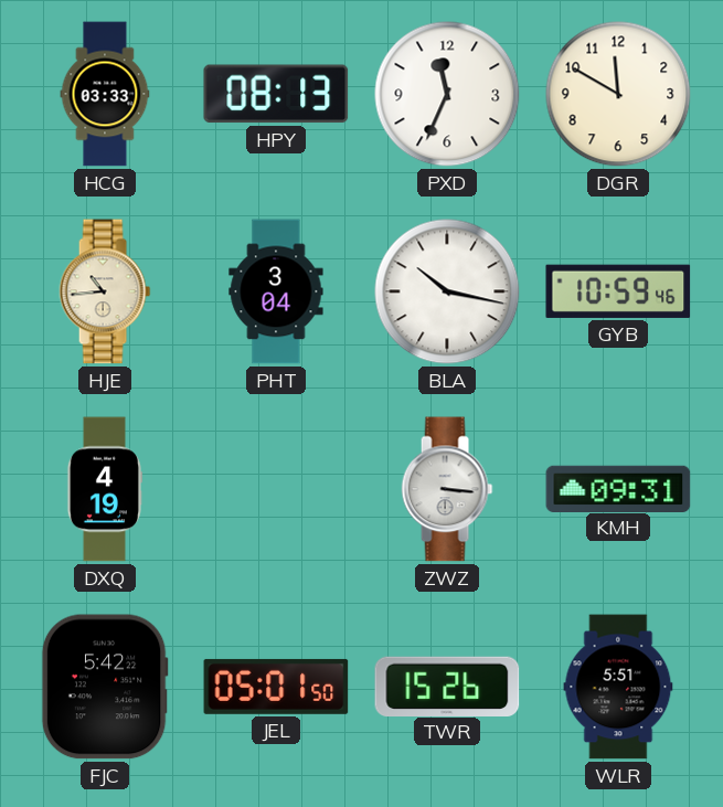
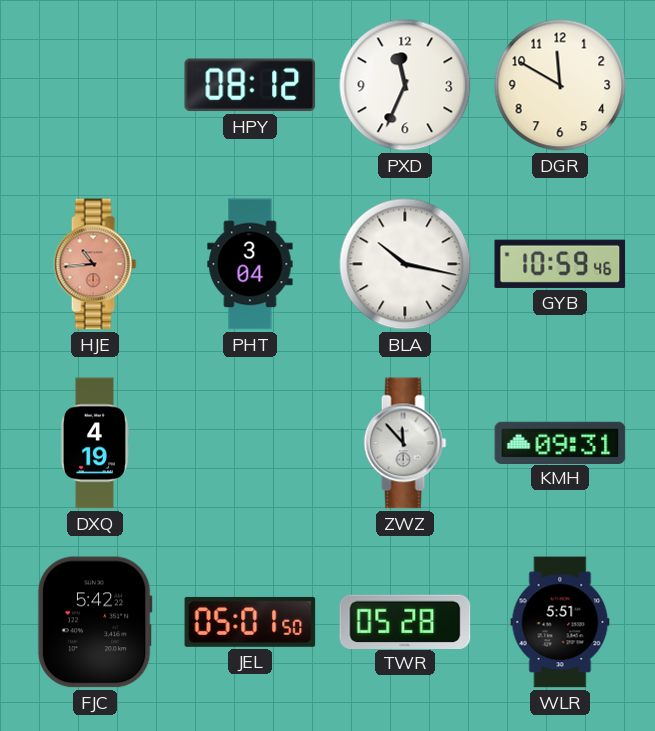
HCG: 03:33 -> none (105, 94)
HPY: 08:13 -> 08:12 (250, 85)
HJE dial: cream -> salmon (95, 264)
ZWZ: 3:16 -> 11:53 (405, 443)
TWR: 15:26 -> 05:28 (405, 621)
